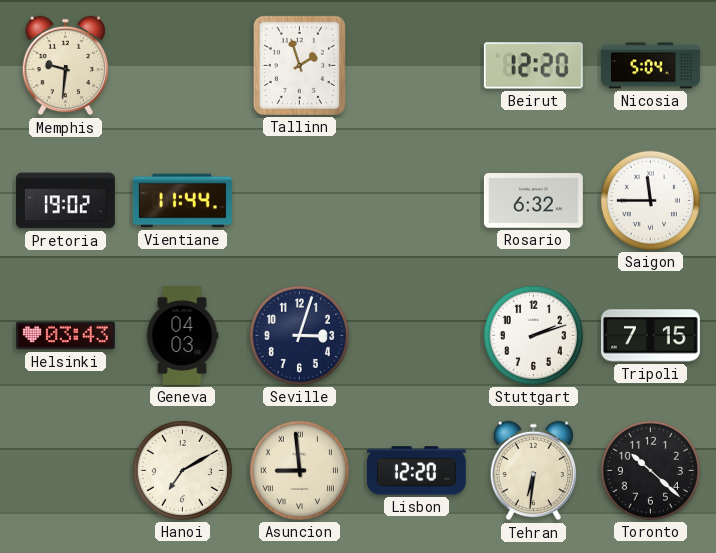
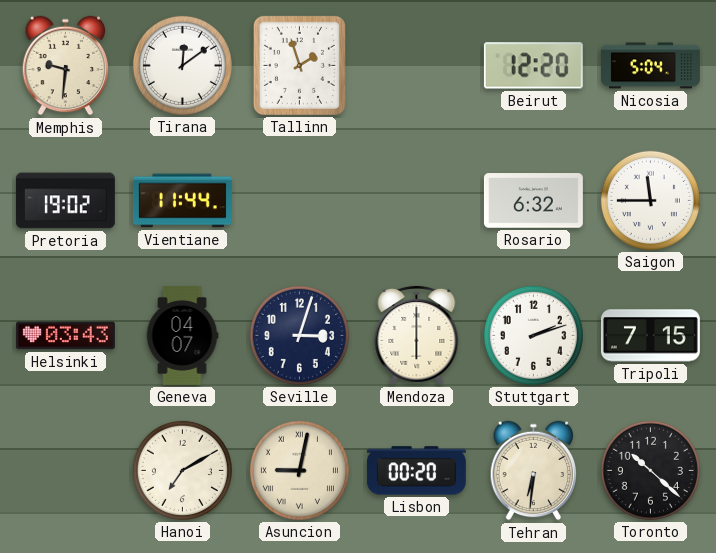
Tirana: none -> 12:09 (182, 65)
Geneva: 04:03 -> 04:07 (182, 335)
Mendoza: none -> 6:00 (417, 335)
Asuncion: 8:59 -> 9:02 (299, 470)
Lisbon: 12:20 -> 00:20 (416, 471)
